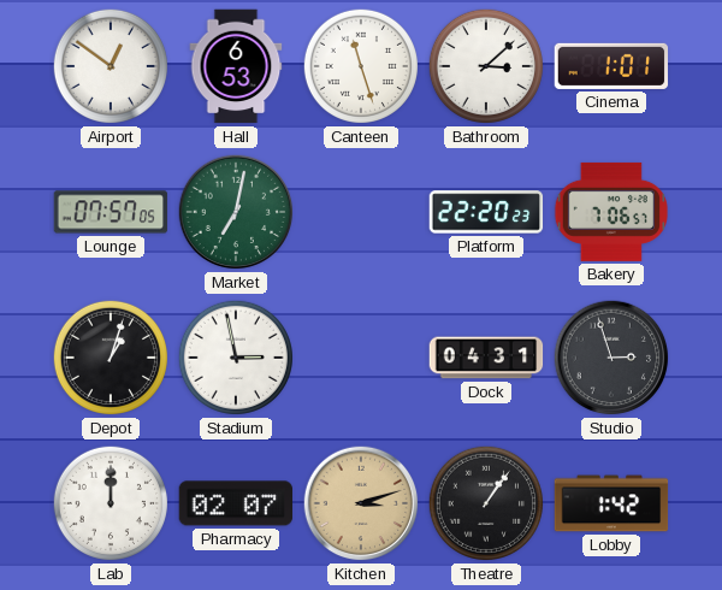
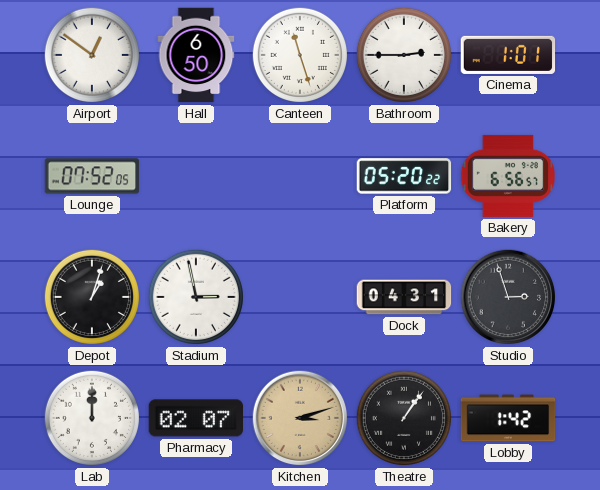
Hall: 6:53 -> 6:50 (196, 55)
Bathroom: 3:08 -> 2:45 (404, 55)
Lounge: 07:57 -> 07:52 (92, 176)
Market: 7:02 -> none (236, 212)
Platform: 22:20 -> 05:20 (404, 176)
Bakery: 7:06 -> 6:56 (507, 176)
